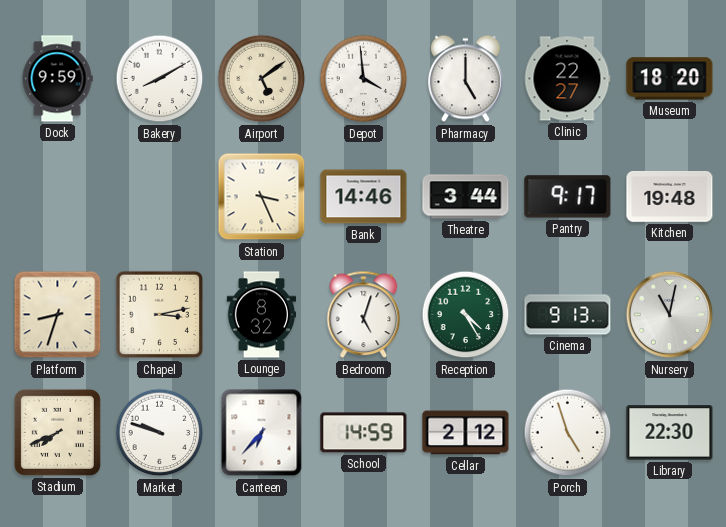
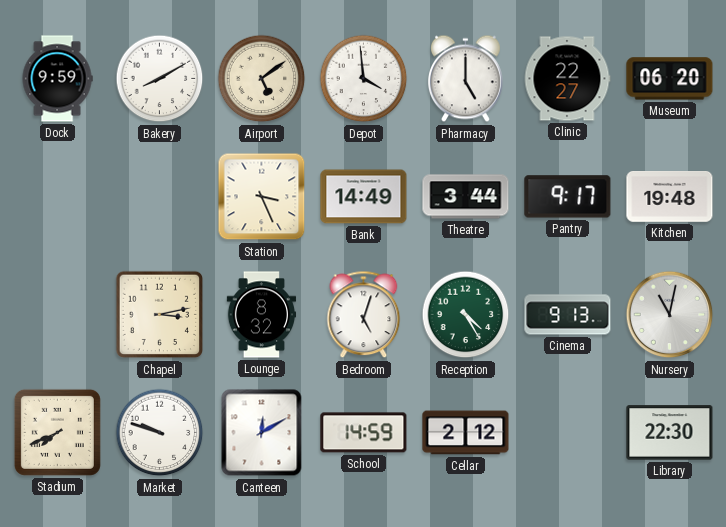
Museum: 18:20 -> 06:20 (670, 79)
Bank: 14:46 -> 14:49 (364, 197)
Platform: 8:33 -> none (58, 315)
Canteen: 6:37 -> 12:10 (262, 433)
Porch: 4:57 -> none (568, 433)
